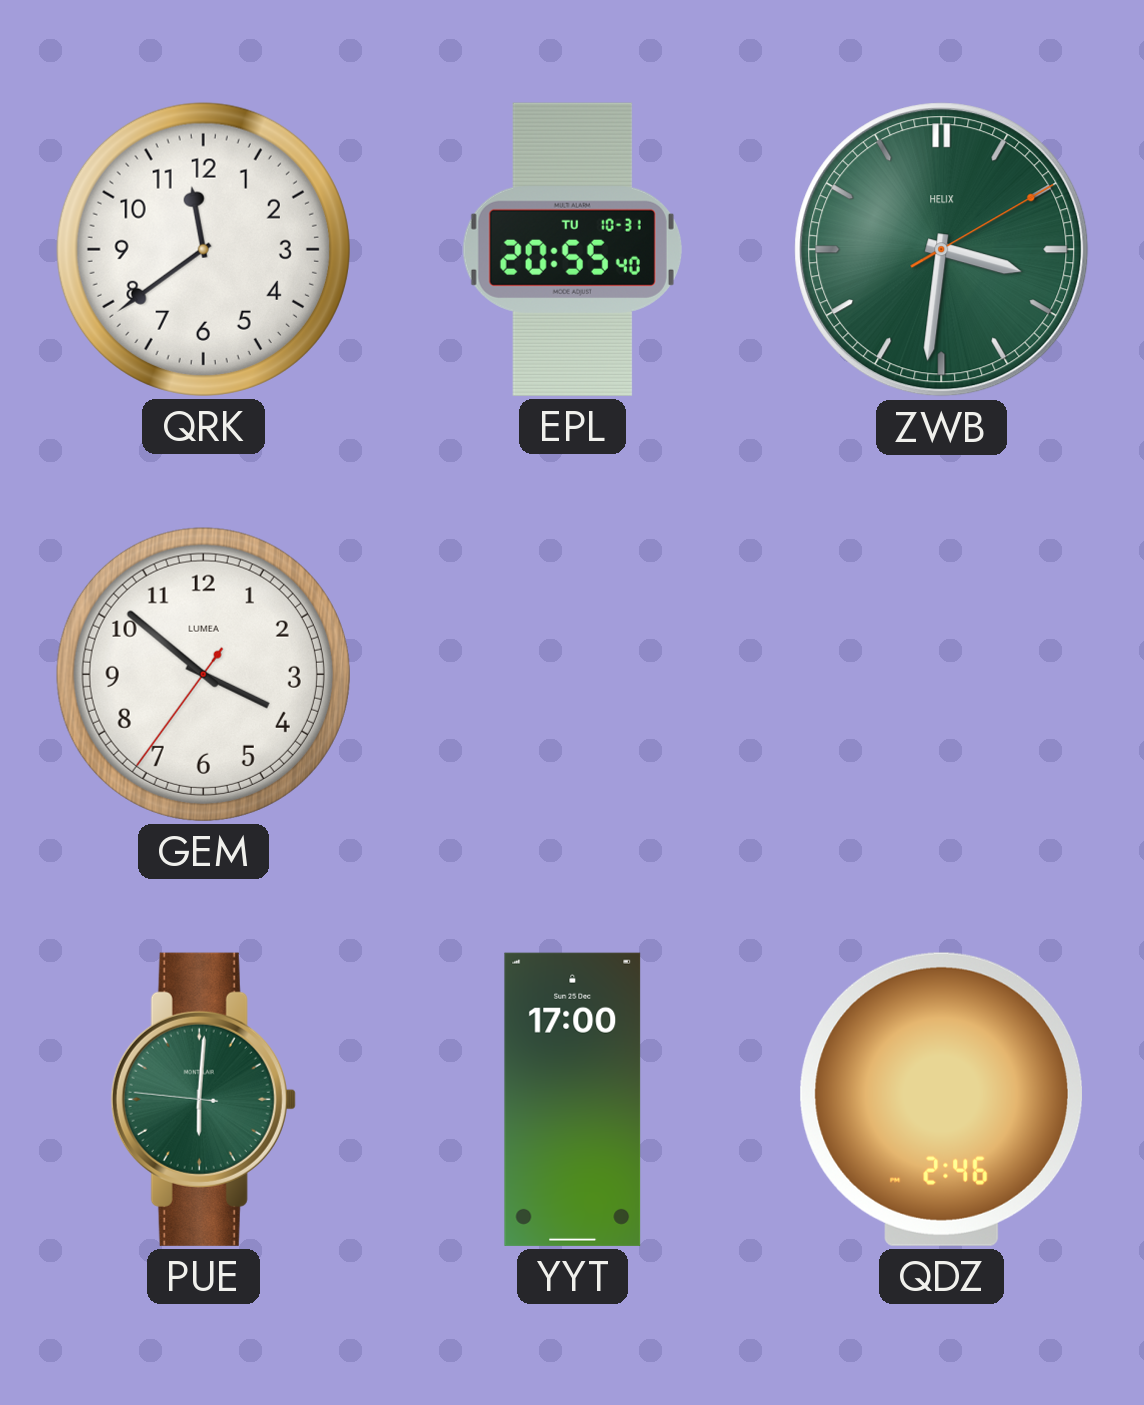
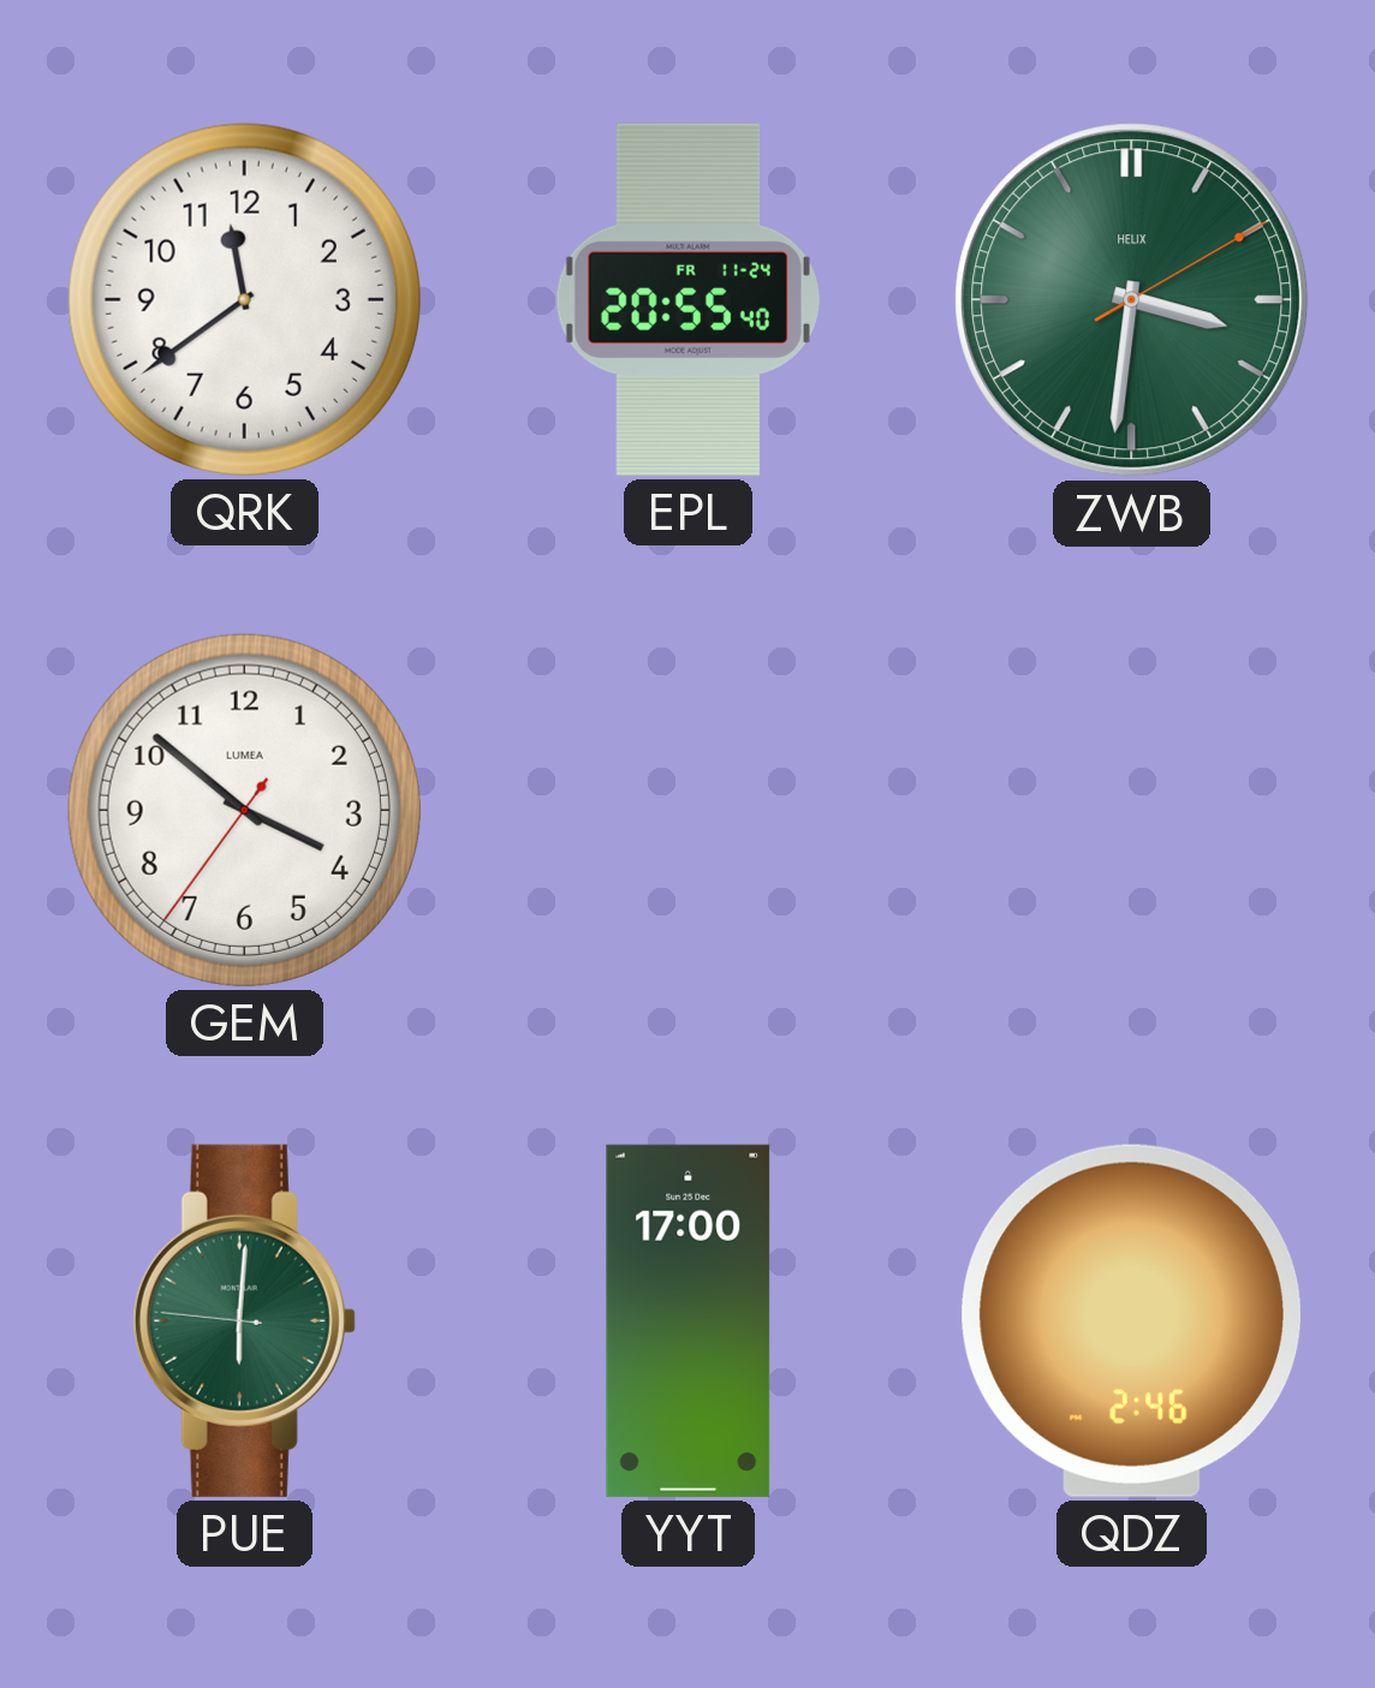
EPL date: TU 10-31 -> FR 11-24 (687, 299)
